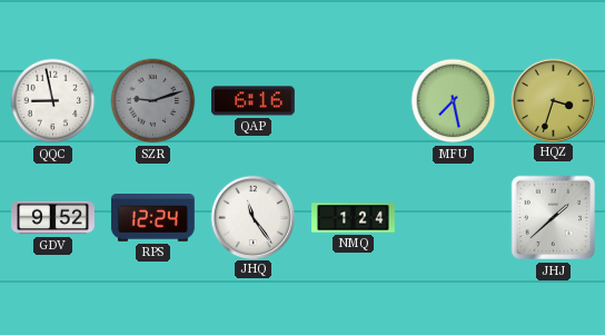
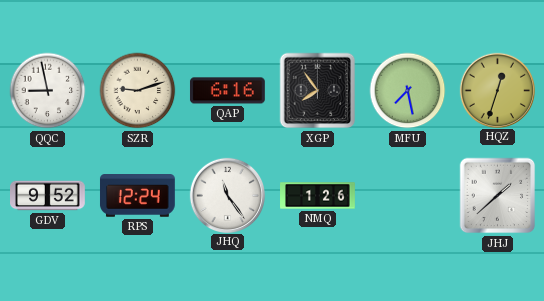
SZR dial: grey -> cream (138, 91)
XGP: none -> 7:54 (318, 91)
HQZ: 3:33 -> 12:33 (497, 90)
NMQ: 1:24 -> 1:26 (318, 196)
